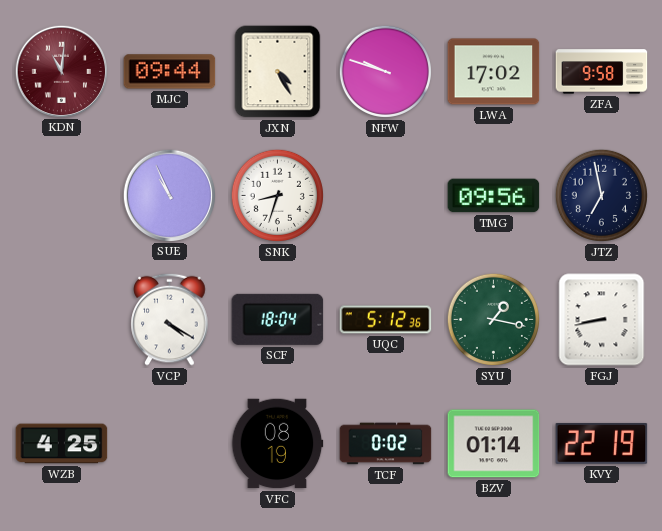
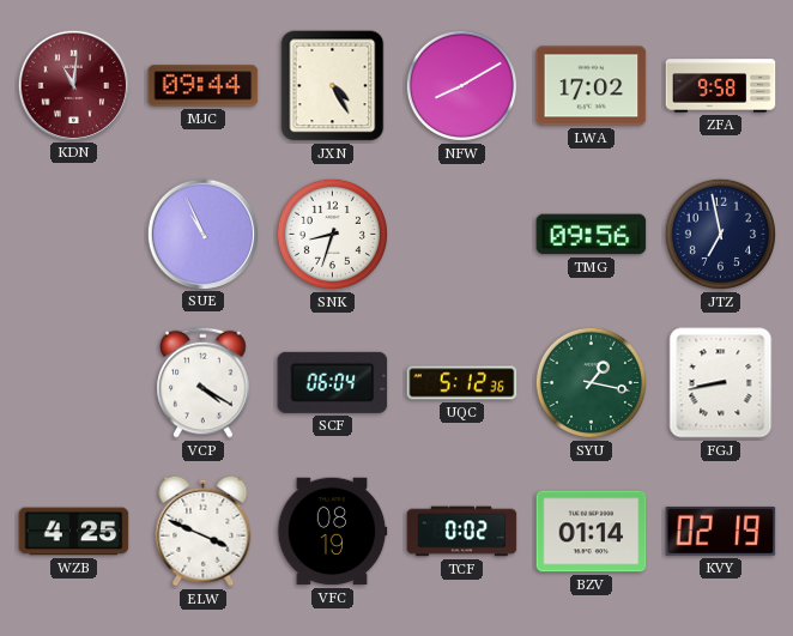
NFW: 9:48 -> 8:10 (461, 85)
SCF: 18:04 -> 06:04 (333, 382)
ELW: none -> 3:49 (204, 531)
KVY: 22:19 -> 02:19 (721, 532)
